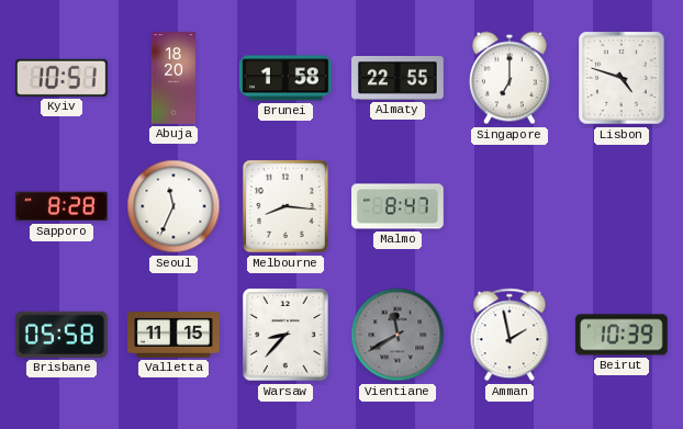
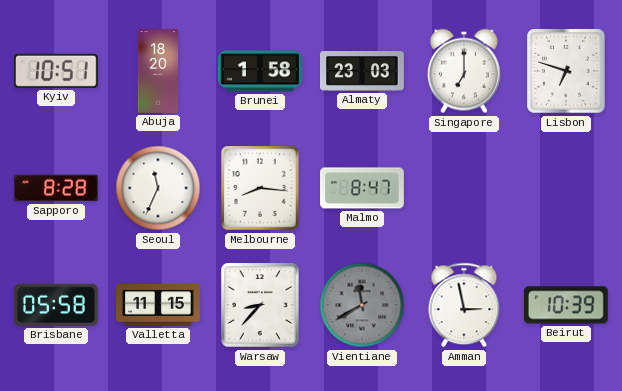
Almaty: 22:55 -> 23:03 (363, 71)
Lisbon: 4:48 -> 6:48 (566, 71)
Amman: 1:58 -> 2:58 (464, 305)
